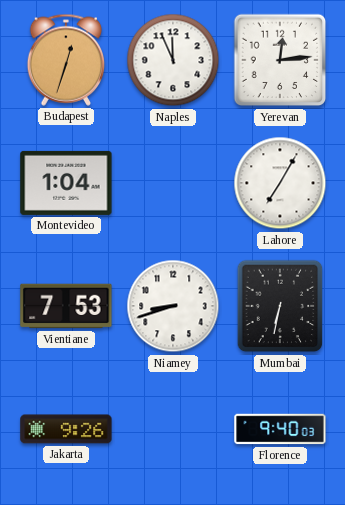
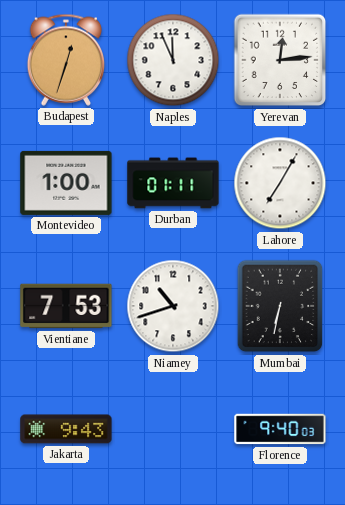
Montevideo: 1:04 -> 1:00 (66, 183)
Durban: none -> 01:11 (173, 183)
Niamey: 8:42 -> 10:42 (173, 306)
Jakarta: 9:26 -> 9:43 (66, 429)
